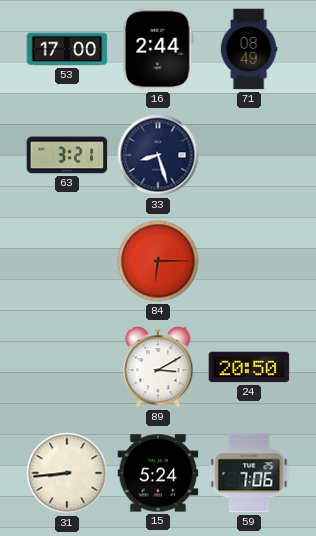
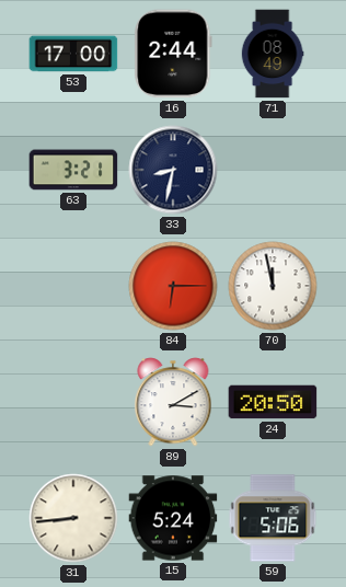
33: 8:27 -> 8:32 (173, 170)
70: none -> 11:58 (273, 286)
59: 7:06 -> 5:06 (273, 518)
